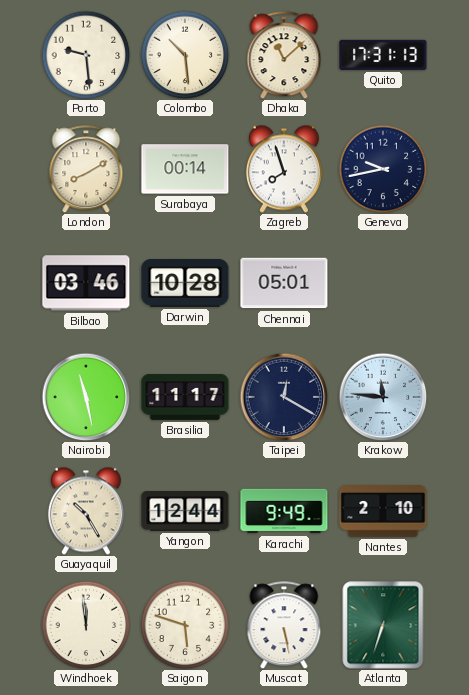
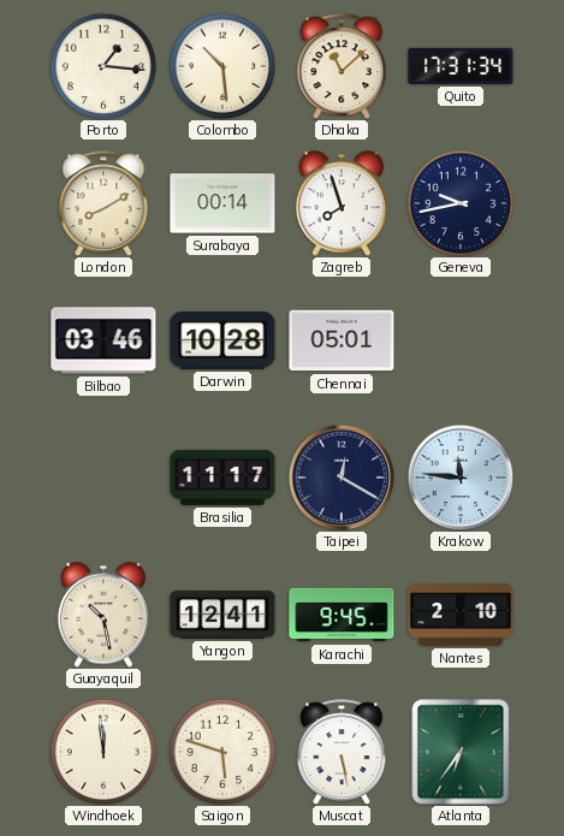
Porto: 9:29 -> 1:16 (103, 66)
Quito: 17:31:13 -> 17:31:34 (461, 66)
Nairobi: 11:28 -> none (86, 397)
Guayaquil: 10:25 -> 10:28 (103, 615)
Yangon: 12:44 -> 12:41 (222, 616)
Karachi: 9:49 -> 9:45 (342, 615)
Atlanta: 6:33 -> 6:36 (461, 752)
